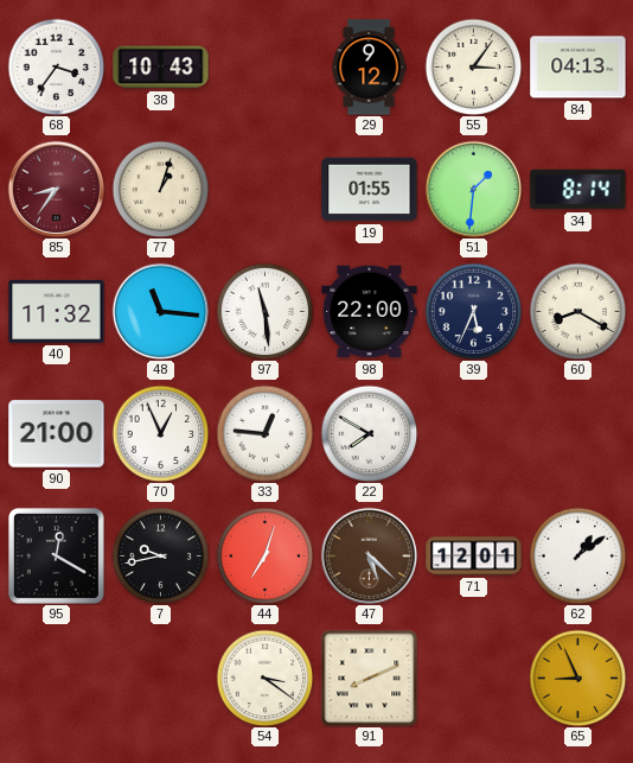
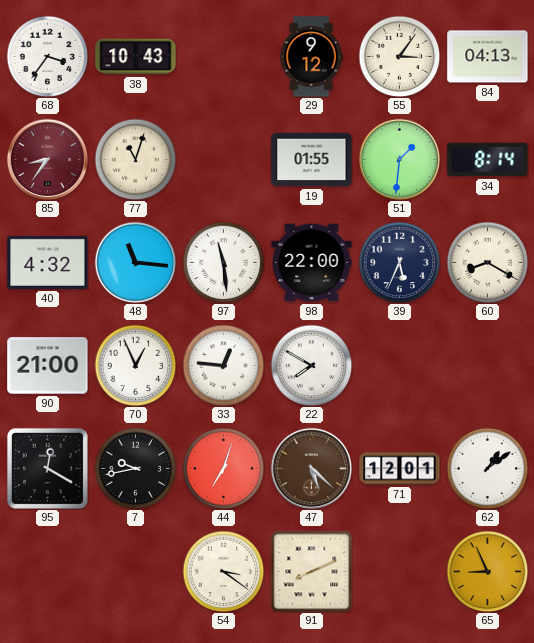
77: 1:03 -> 11:03 (135, 159)
40: 11:32 -> 4:32 (48, 262)
